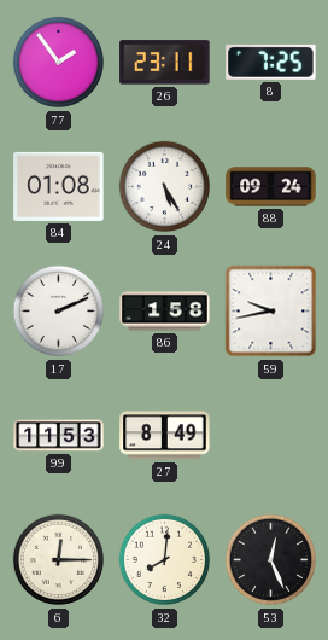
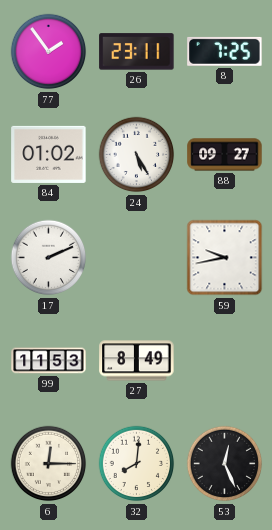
84: 01:08 -> 01:02 (49, 154)
88: 09:24 -> 09:27 (225, 155)
86: 1:58 -> none (165, 312)
